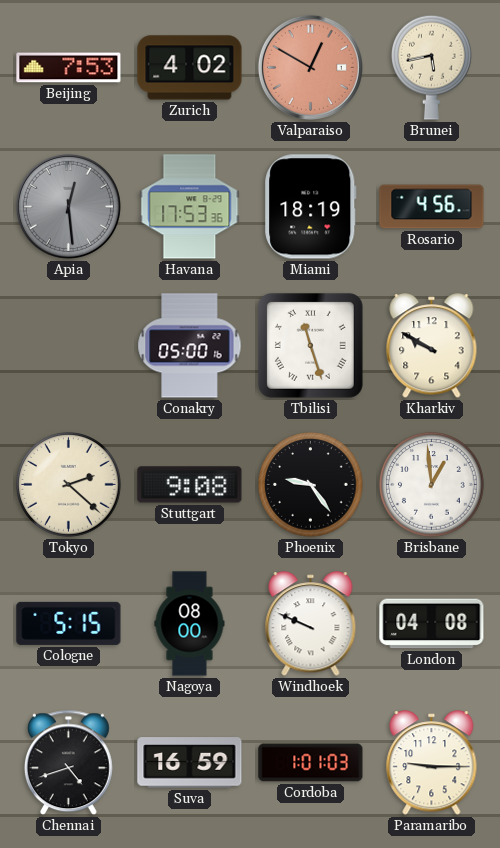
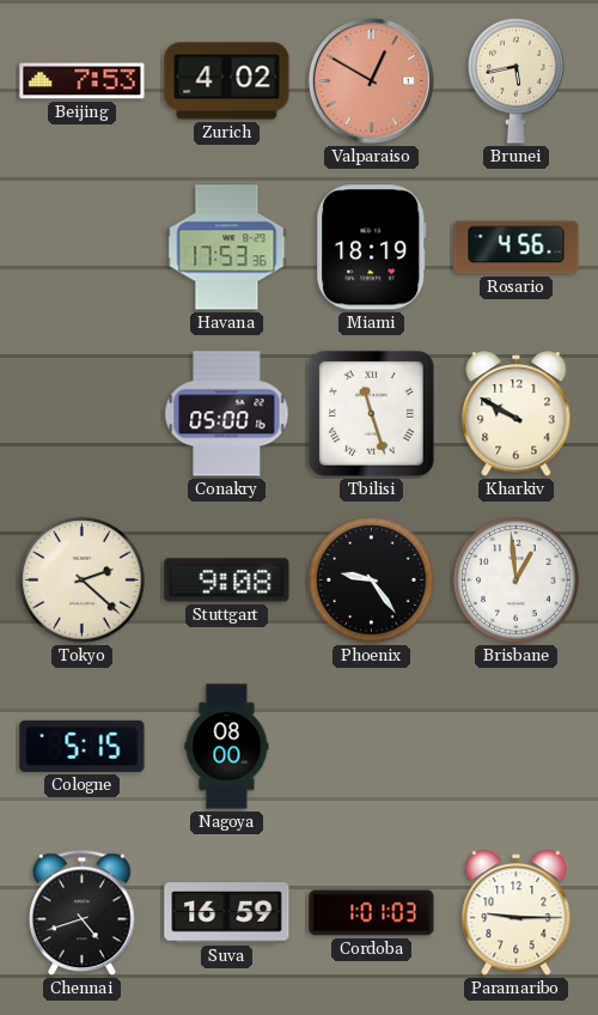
Apia: 12:29 -> none (68, 206)
Windhoek: 9:49 -> none (311, 624)
London: 04:08 -> none (432, 624)
